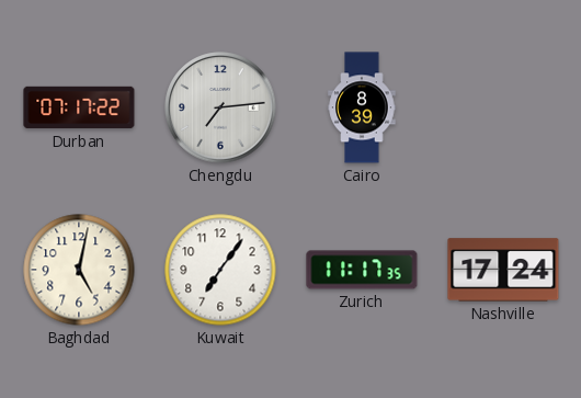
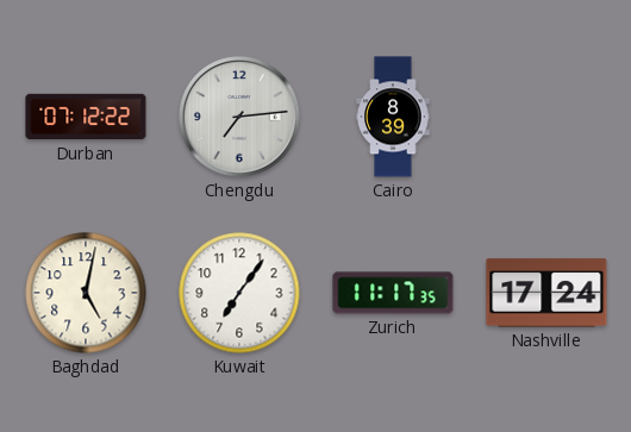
Durban: 07:17 -> 07:12 (86, 117)
